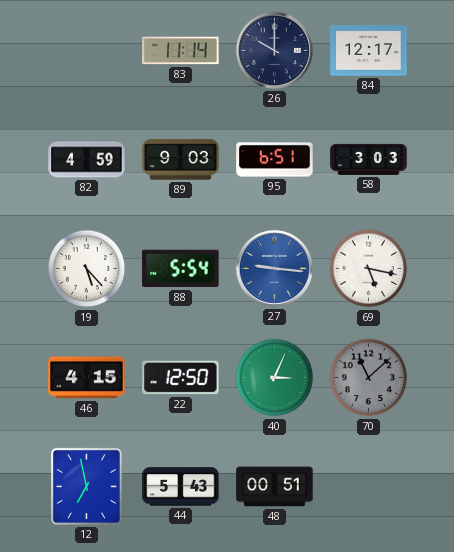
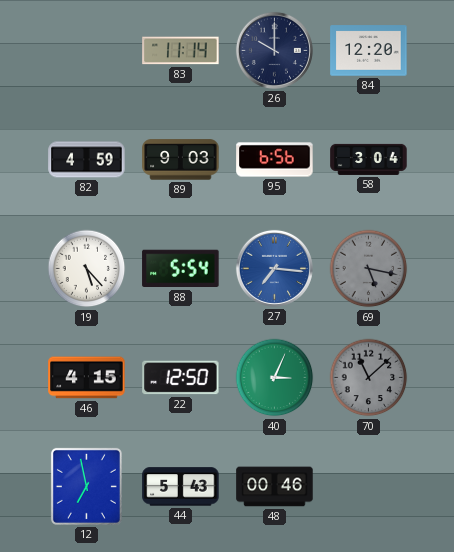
84: 12:17 -> 12:20 (369, 51)
95: 6:51 -> 6:56 (275, 160)
58: 3:03 -> 3:04 (369, 159)
27: 9:16 -> 7:16 (274, 268)
69 dial: white -> grey (369, 269)
48: 00:51 -> 00:46 (275, 487)
